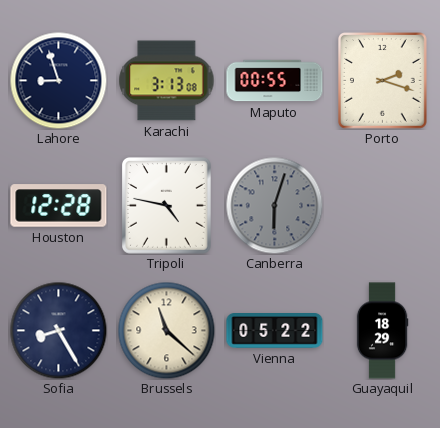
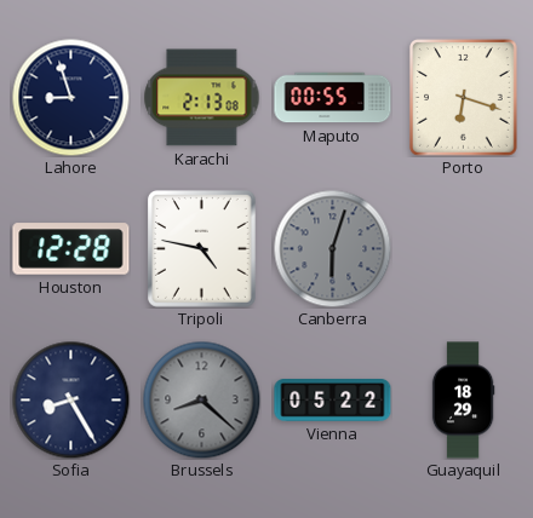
Karachi: 3:13 -> 2:13 (202, 98)
Porto: 2:18 -> 6:18 (463, 98)
Brussels: 11:22 -> 8:22 (201, 399)
Brussels dial: cream -> grey (201, 399)
